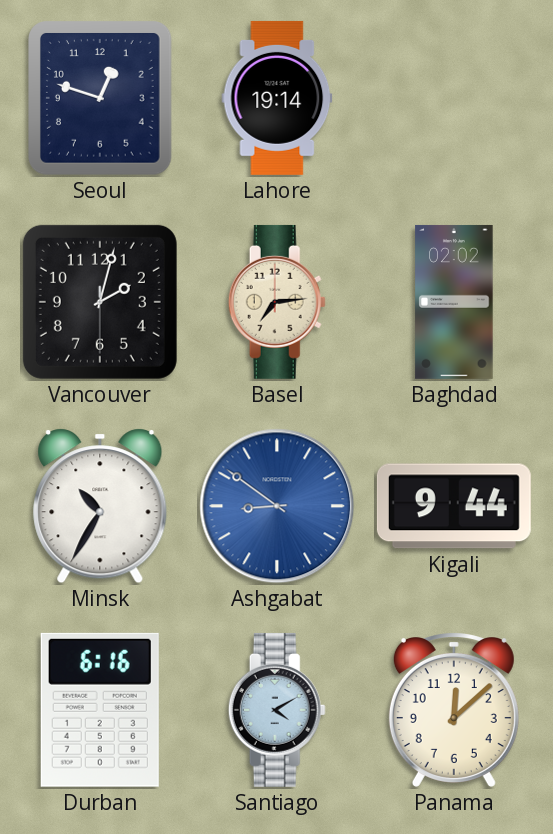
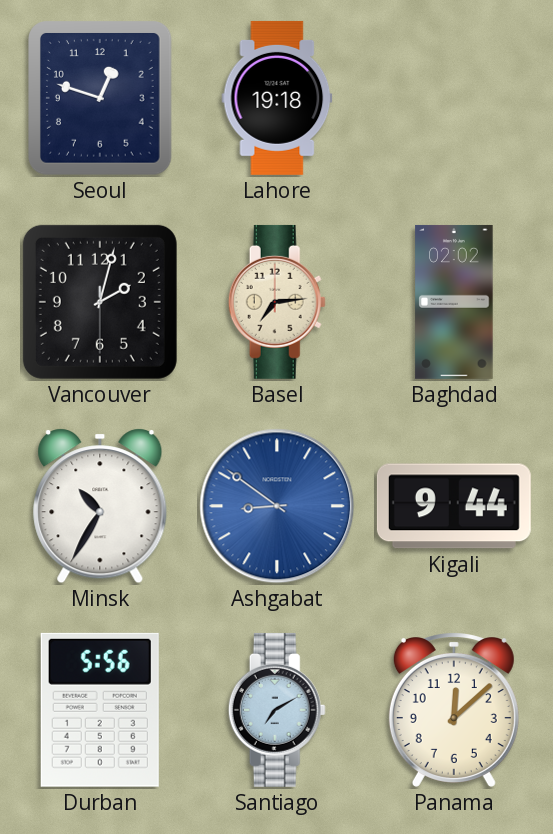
Lahore: 19:14 -> 19:18 (277, 98)
Durban: 6:16 -> 5:56 (100, 710)
Santiago: 4:10 -> 7:10 (277, 710)
